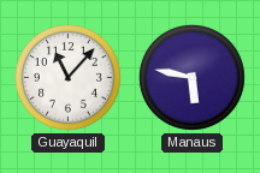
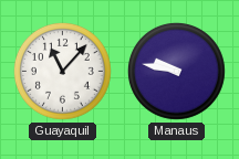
Manaus: 5:47 -> 9:47 (176, 71)
